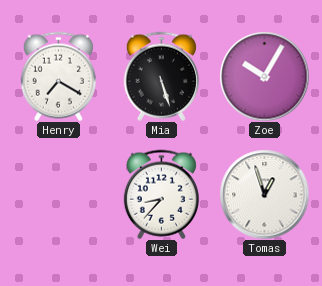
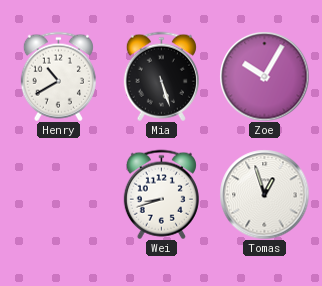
Henry: 7:20 -> 10:40 (58, 76)
Wei: 8:37 -> 8:42 (161, 194)
